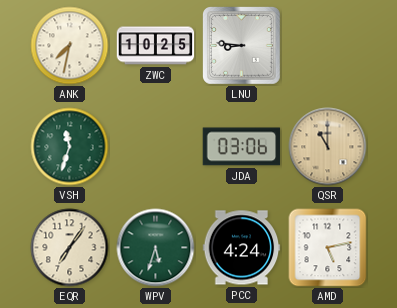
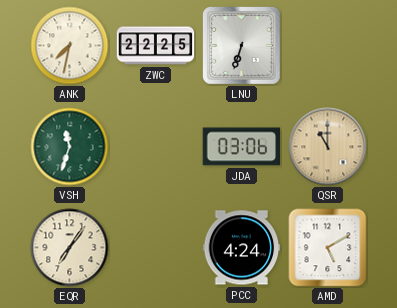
ZWC: 10:25 -> 22:25 (156, 46)
LNU: 8:46 -> 6:33 (242, 46)
WPV: 5:33 -> none (156, 248)
AMD: 5:13 -> 5:10 (328, 248)
